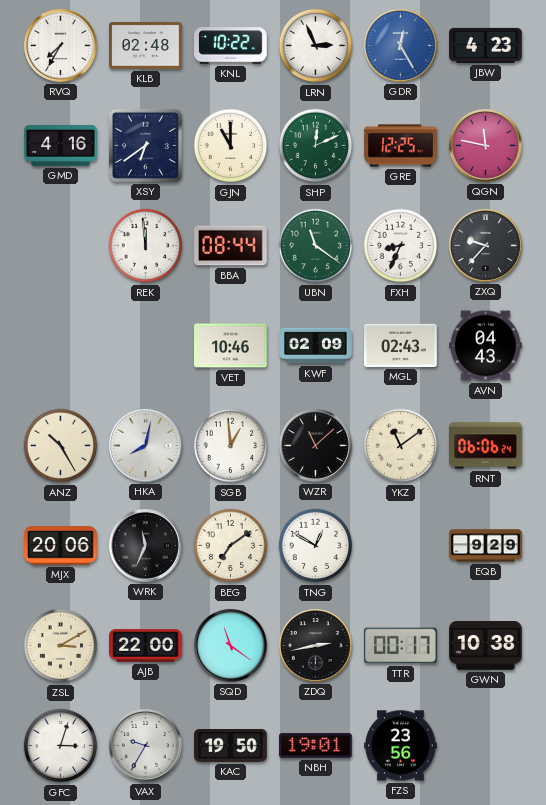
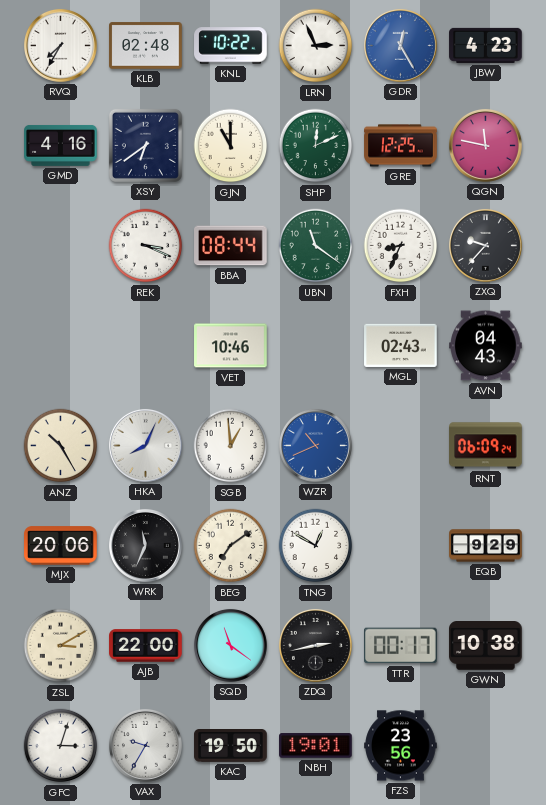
REK: 11:59 -> 3:19 (146, 246)
KWF: 02:09 -> none (316, 346)
HKA: 8:02 -> 8:04 (145, 445)
WZR: 11:08 -> 10:41 (315, 445)
WZR dial: black -> blue (315, 445)
YKZ: 11:09 -> none (401, 446)
RNT: 06:06 -> 06:09 (486, 446)
